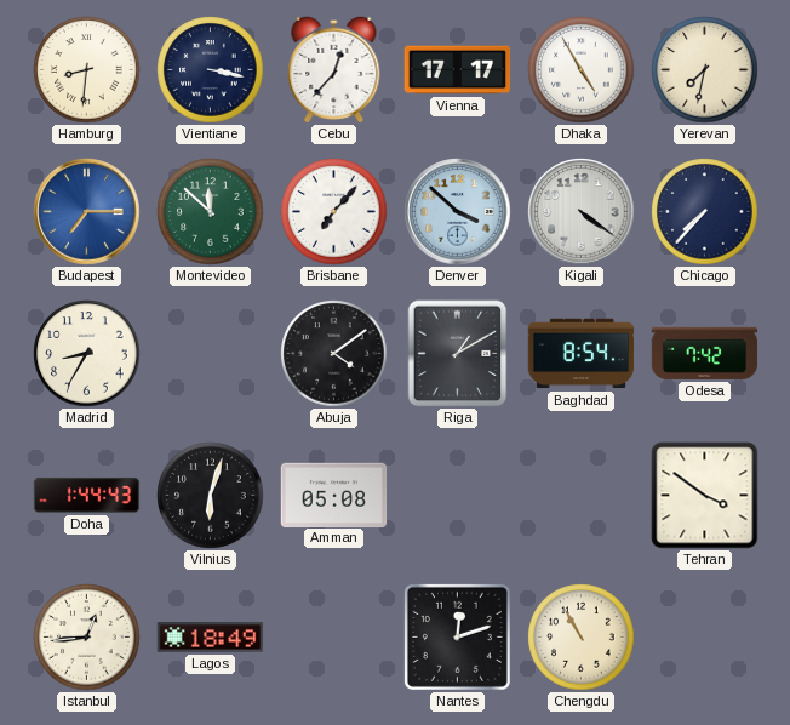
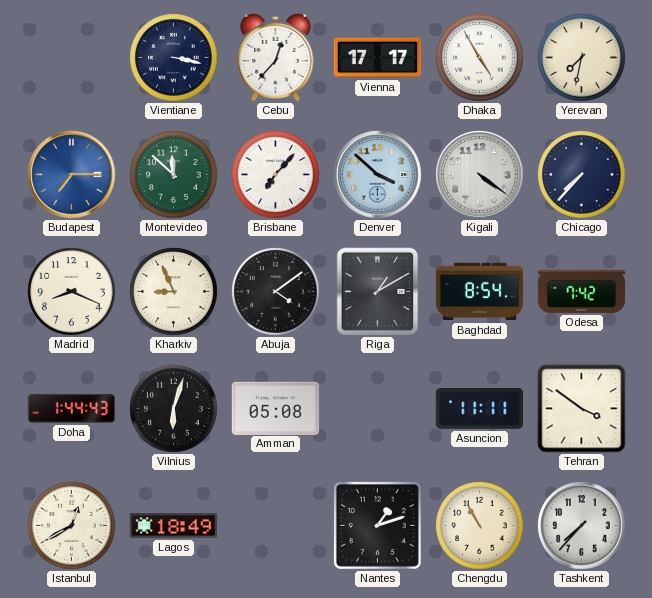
Hamburg: 8:31 -> none (87, 70)
Madrid: 8:35 -> 8:19 (72, 292)
Kharkiv: none -> 8:56 (174, 292)
Asuncion: none -> 11:11 (480, 409)
Istanbul: 12:44 -> 12:40 (72, 526)
Nantes: 12:12 -> 1:12 (377, 525)
Tashkent: none -> 7:37 (582, 526)
